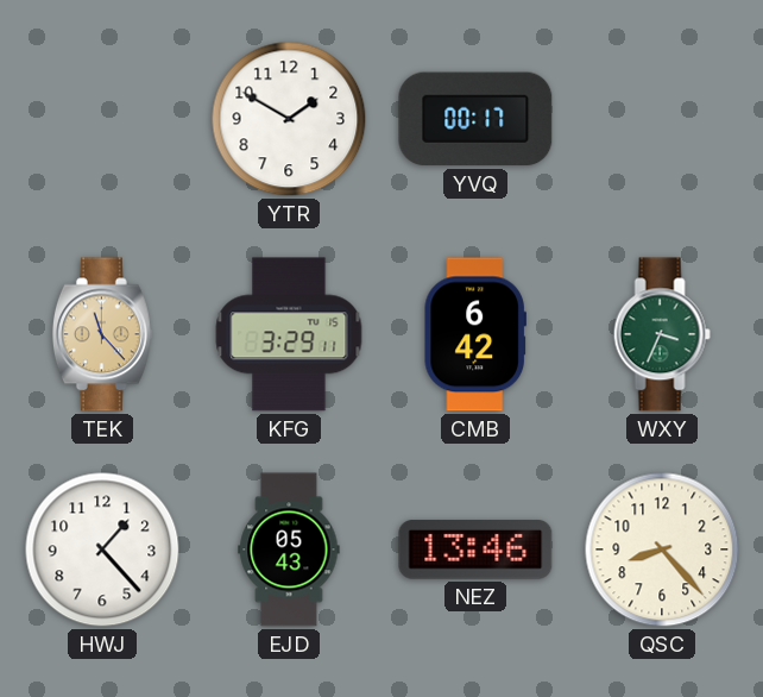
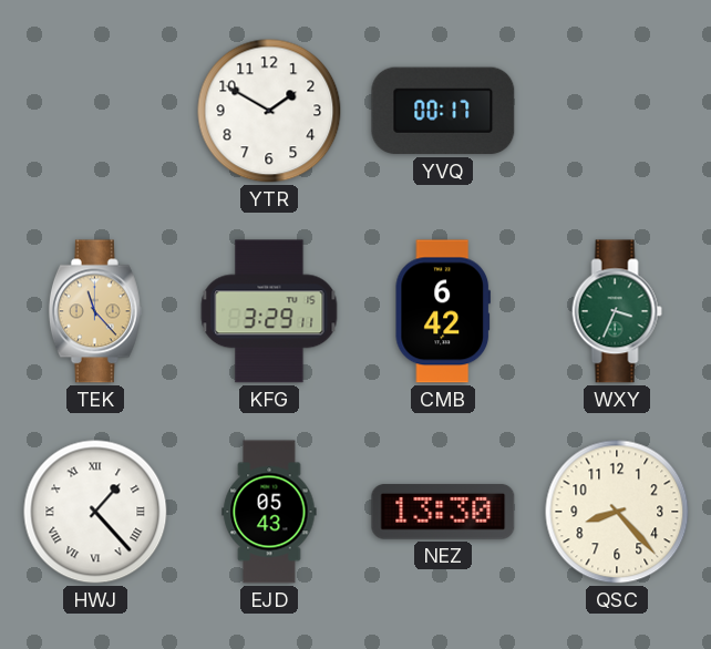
HWJ numerals: Arabic -> Roman (95, 512)
NEZ: 13:46 -> 13:30 (443, 512)
